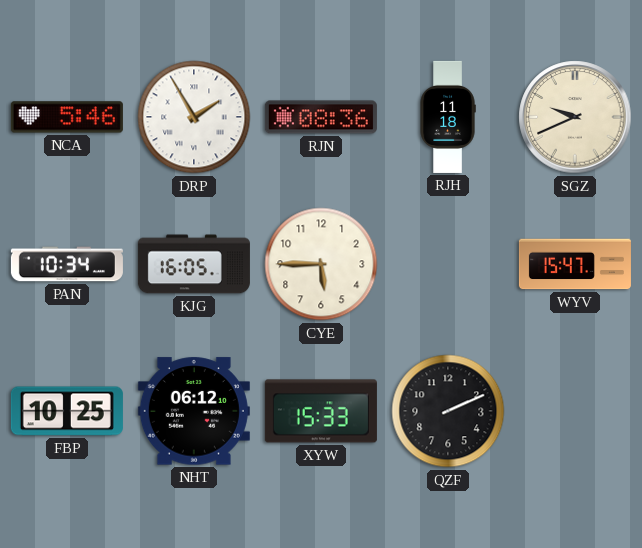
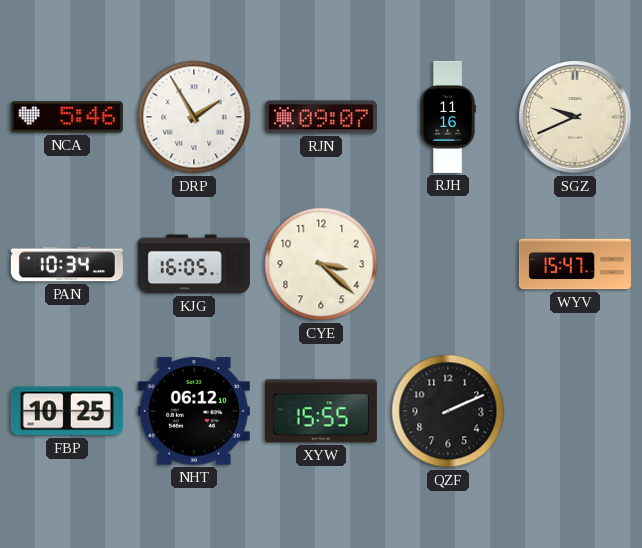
RJN: 08:36 -> 09:07 (321, 117)
RJH: 11:18 -> 11:16 (448, 117)
CYE: 5:45 -> 3:22 (321, 264)
XYW: 15:33 -> 15:55 (321, 411)
